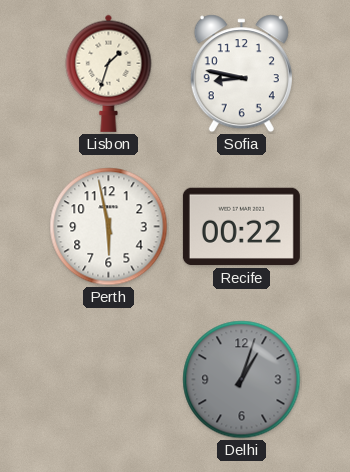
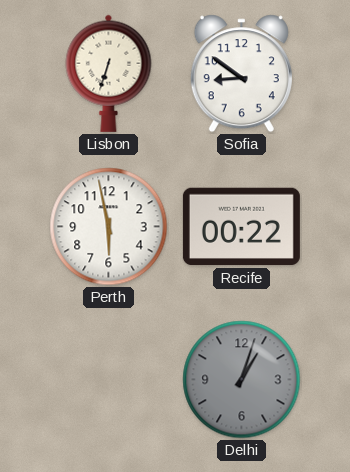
Lisbon: 1:33 -> 6:33 (109, 73)
Sofia: 8:47 -> 8:51 (241, 74)
